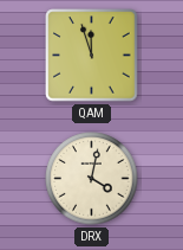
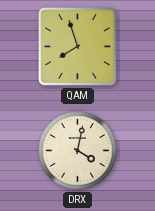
QAM: 11:57 -> 7:57 (78, 47)
